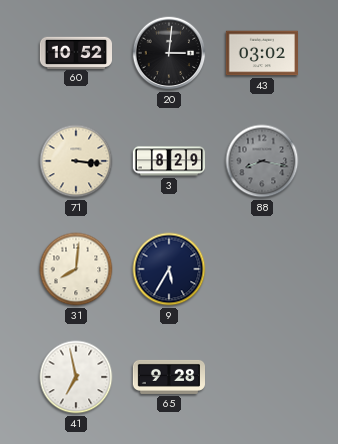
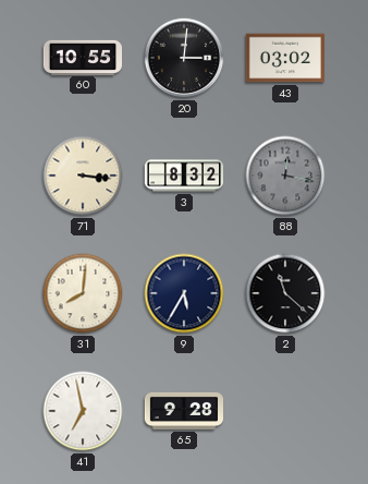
60: 10:52 -> 10:55 (82, 57)
3: 8:29 -> 8:32 (184, 176)
88: 8:17 -> 12:17 (285, 176)
2: none -> 11:22 (285, 293)
